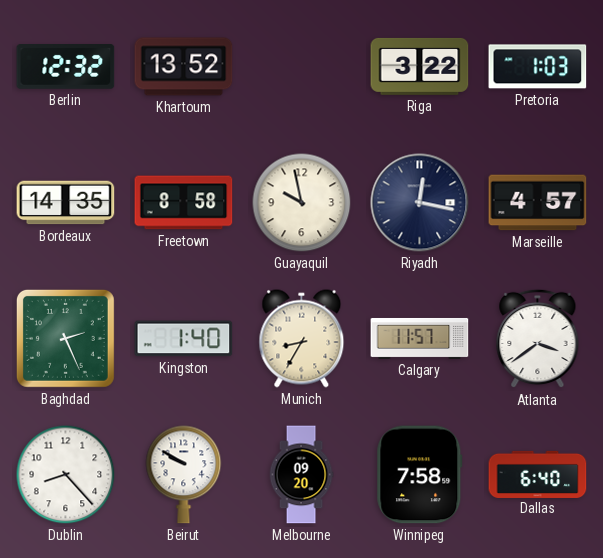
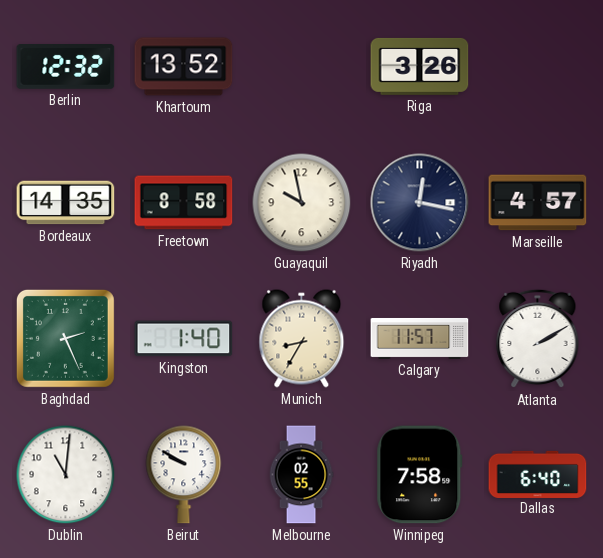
Riga: 3:22 -> 3:26 (420, 66)
Pretoria: 1:03 -> none (538, 67)
Atlanta: 3:39 -> 2:10 (538, 339)
Dublin: 8:23 -> 11:01 (66, 475)
Melbourne: 09:20 -> 02:55 (301, 475)
